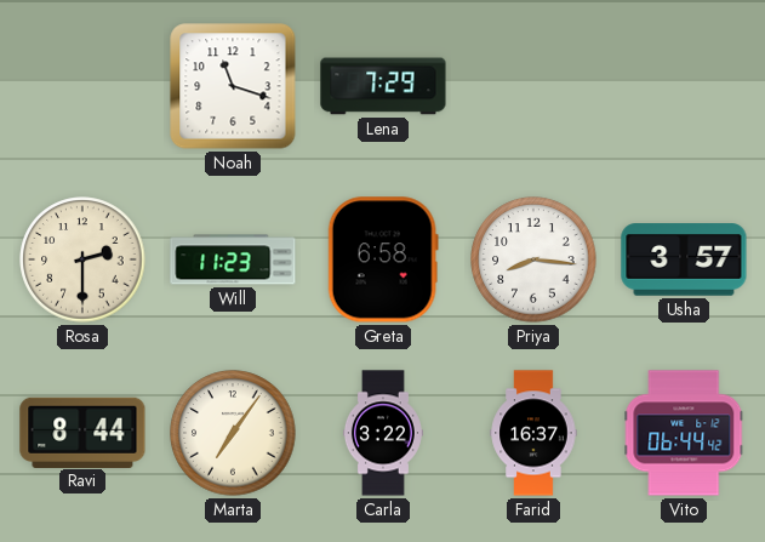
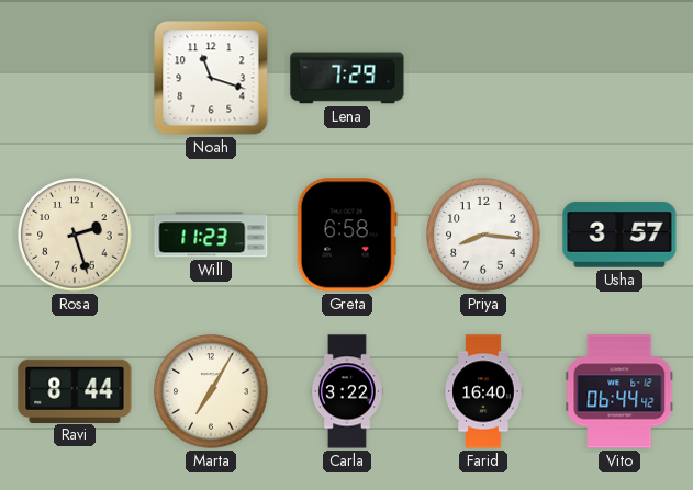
Rosa: 2:30 -> 2:27 (75, 235)
Marta: 7:06 -> 7:05 (211, 391)
Farid: 16:37 -> 16:40 (483, 391)
